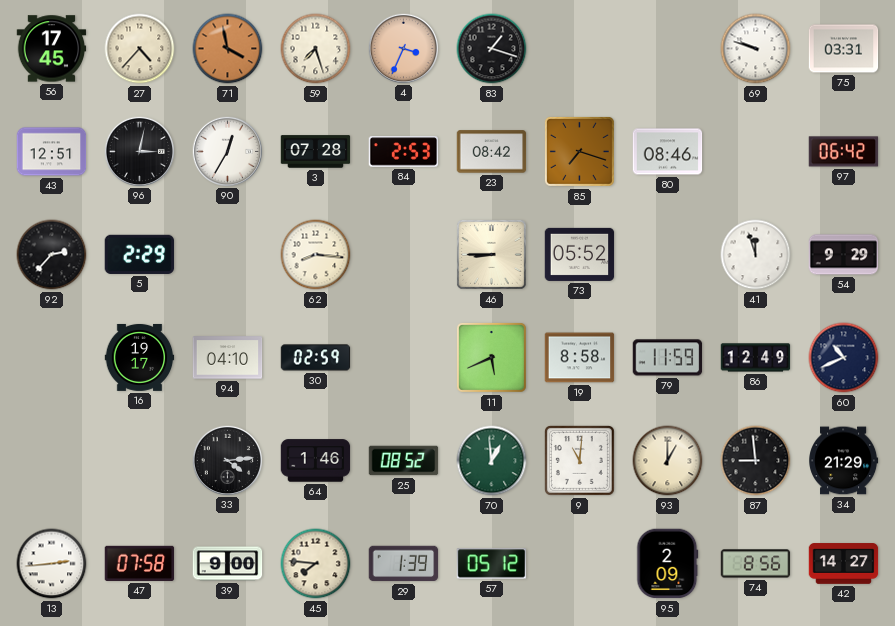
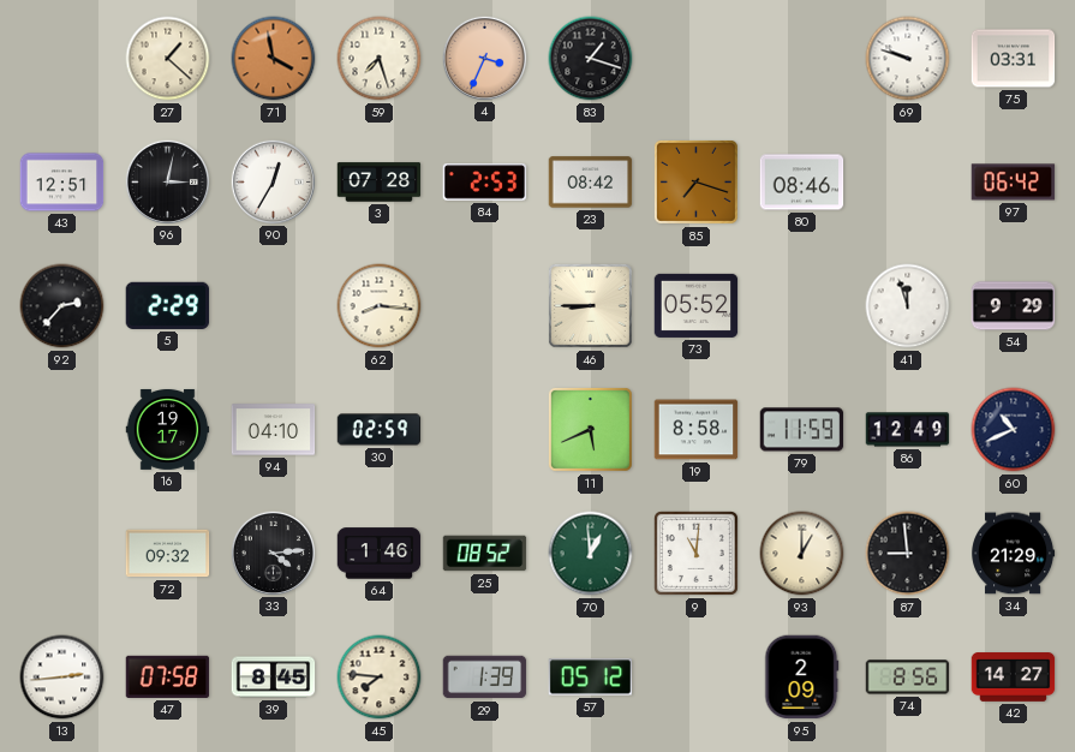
56: 17:45 -> none (52, 49)
27: 4:37 -> 1:22 (168, 59)
72: none -> 09:32 (168, 554)
39: 9:00 -> 8:45 (274, 678)
